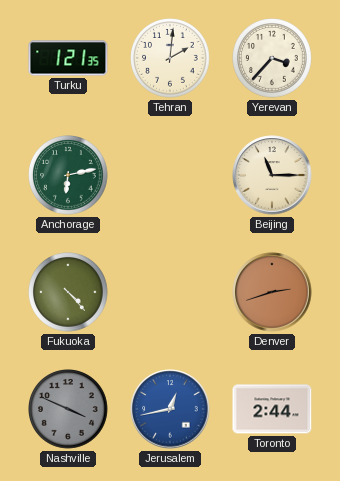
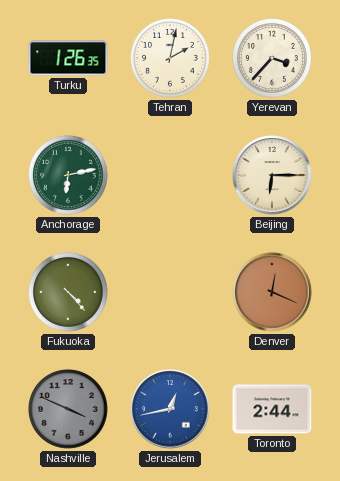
Turku: 1:21 -> 1:26 (68, 58)
Tehran: 2:01 -> 2:02 (171, 59)
Beijing: 11:15 -> 6:15 (272, 175)
Denver: 2:42 -> 12:19 (272, 292)
